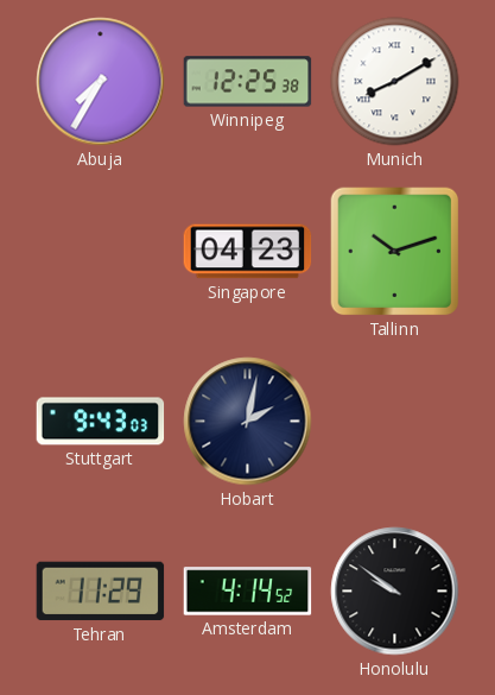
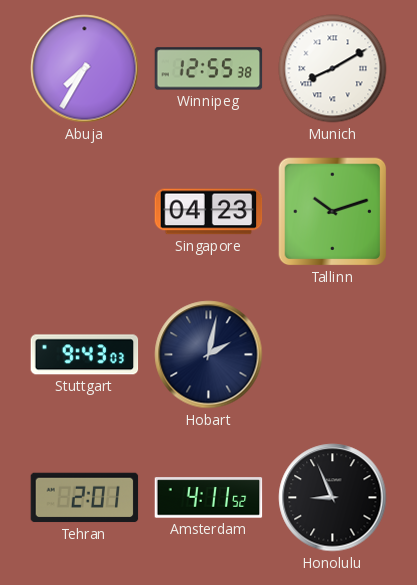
Winnipeg: 12:25 -> 12:55 (209, 69)
Tehran: 11:29 -> 2:01 (85, 498)
Amsterdam: 4:14 -> 4:11 (209, 498)
Honolulu: 9:51 -> 8:56 (333, 498)
